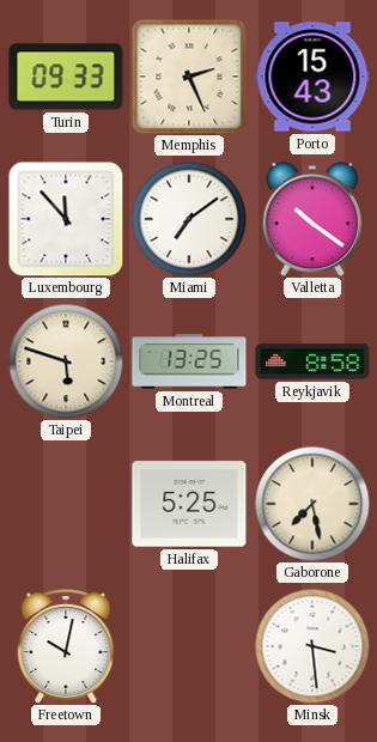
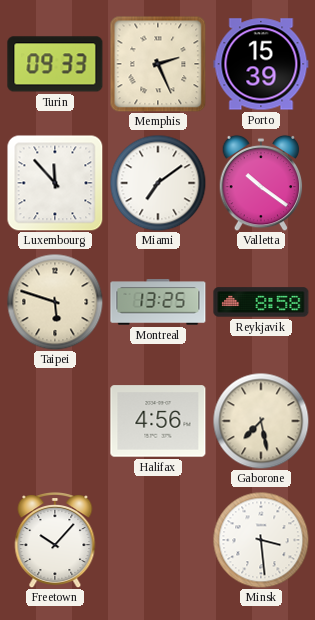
Porto: 15:43 -> 15:39 (261, 64)
Halifax: 5:25 -> 4:56 (158, 421)
Freetown: 10:02 -> 10:07 (55, 541)
